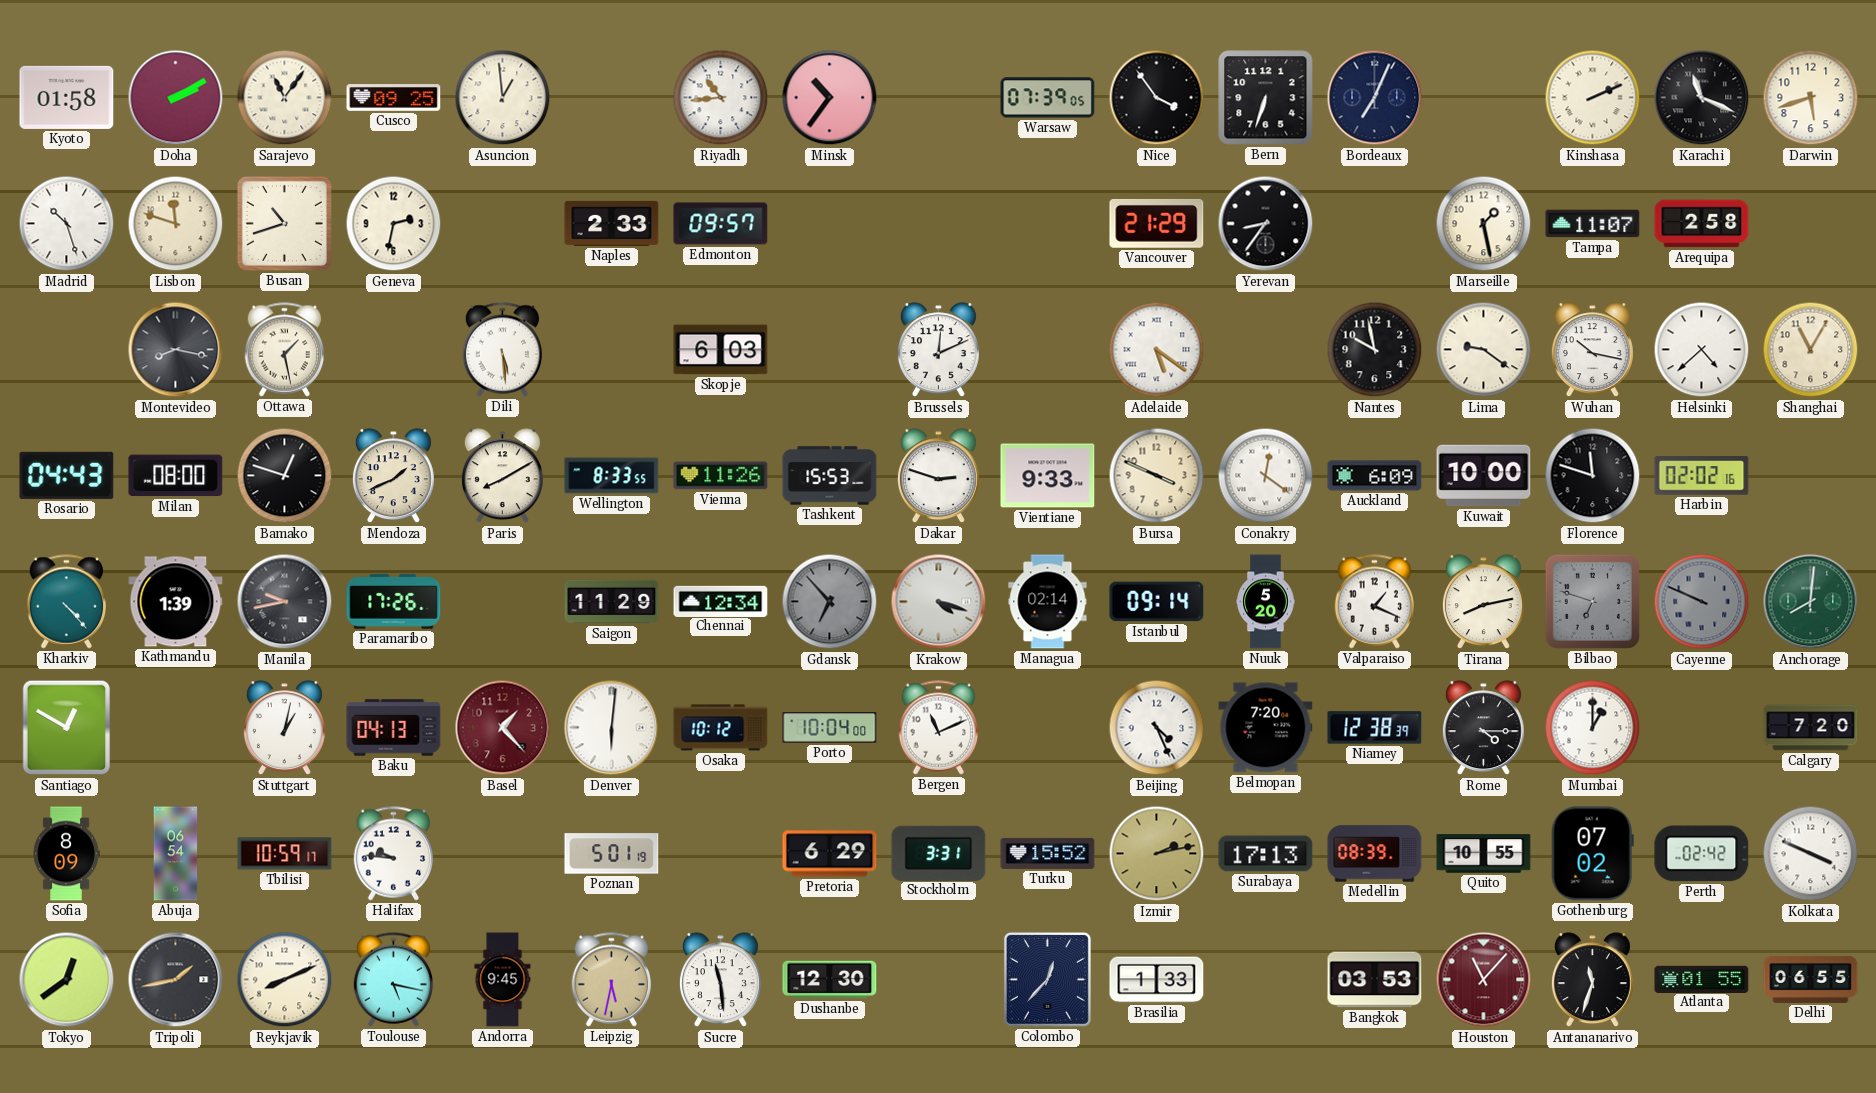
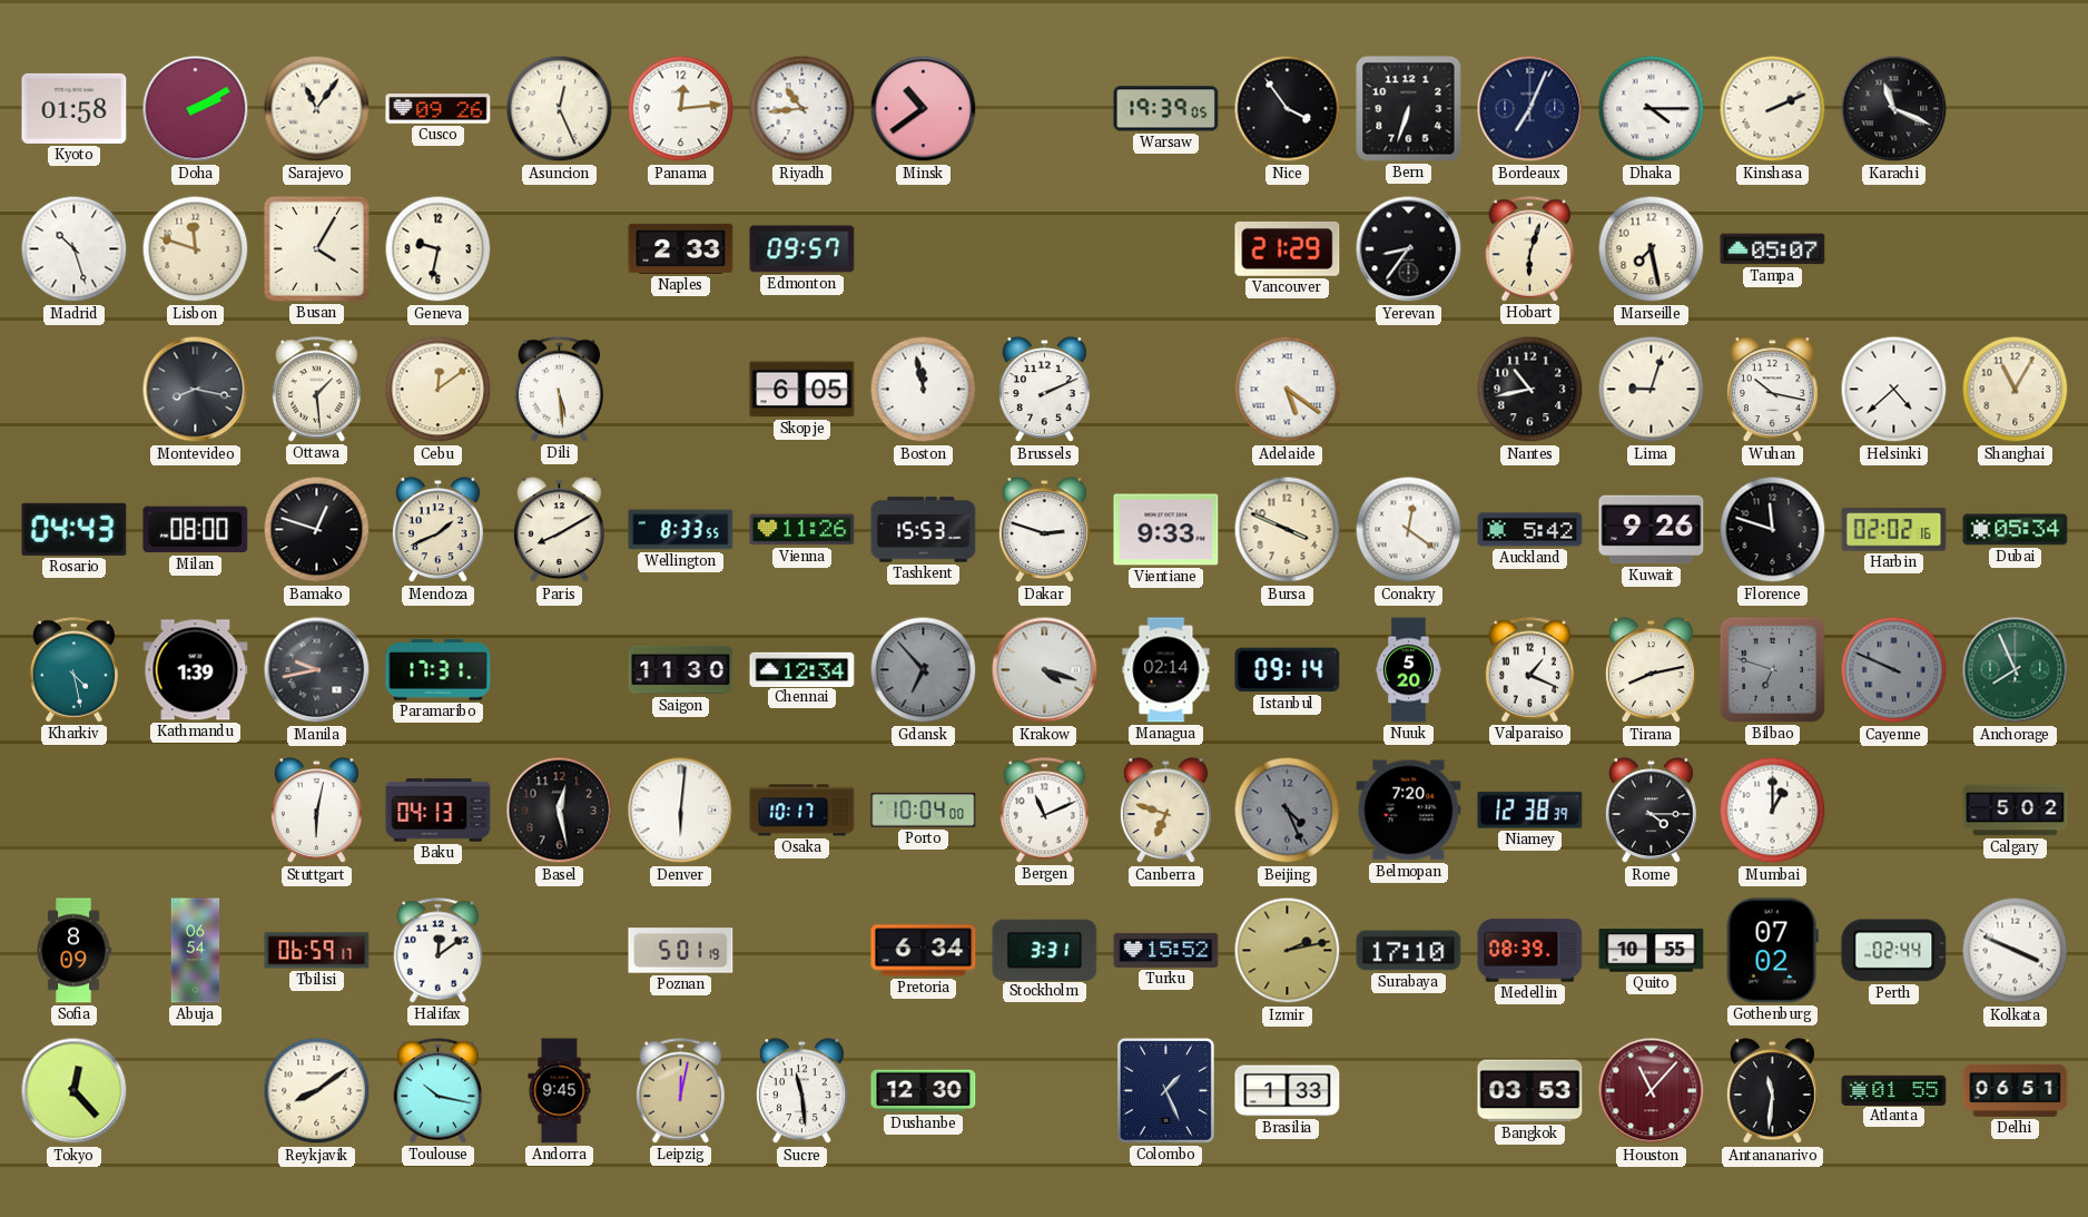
Cusco: 09:25 -> 09:26 (439, 109)
Asuncion: 12:59 -> 12:26 (560, 109)
Panama: none -> 12:14 (681, 109)
Minsk: 10:36 -> 10:39 (924, 109)
Warsaw: 07:39 -> 19:39 (1166, 109)
Dhaka: none -> 4:15 (1652, 109)
Darwin: 5:42 -> none (1811, 98)
Busan: 10:42 -> 4:05 (316, 248)
Geneva: 2:32 -> 9:32 (439, 249)
Hobart: none -> 6:03 (1530, 249)
Marseille: 1:28 -> 7:28 (1652, 249)
Tampa: 11:07 -> 05:07 (1773, 249)
Arequipa: 2:58 -> none (1702, 224)
Ottawa: 1:28 -> 1:29 (317, 390)
Cebu: none -> 12:09 (439, 390)
Skopje: 6:03 -> 6:05 (802, 390)
Boston: none -> 11:58 (924, 390)
Brussels: 12:11 -> 2:11 (1044, 390)
Nantes: 9:58 -> 10:43 (1530, 390)
Lima: 9:21 -> 9:03 (1652, 390)
Auckland: 6:09 -> 5:42 (1530, 530)
Kuwait: 10:00 -> 9:26 (1652, 530)
Dubai: none -> 05:34 (2016, 530)
Kharkiv: 4:23 -> 4:28 (75, 670)
Paramaribo: 17:26 -> 17:31 (439, 670)
Saigon: 11:29 -> 11:30 (681, 670)
Anchorage: 8:01 -> 7:56 (2016, 670)
Santiago: 12:50 -> none (67, 728)
Stuttgart: 1:02 -> 6:02 (316, 811)
Basel: 1:23 -> 12:28 (560, 811)
Basel dial: burgundy -> black (560, 811)
Osaka: 10:12 -> 10:17 (802, 811)
Canberra: none -> 6:48 (1165, 811)
Beijing dial: white -> grey (1288, 811)
Calgary: 7:20 -> 5:02 (2016, 811)
Tbilisi: 10:59 -> 06:59 (317, 951)
Halifax: 9:46 -> 12:09 (439, 951)
Pretoria: 6:29 -> 6:34 (924, 951)
Surabaya: 17:13 -> 17:10 (1409, 951)
Perth: 02:42 -> 02:44 (1894, 951)
Tokyo: 12:39 -> 12:23 (75, 1091)
Tripoli: 1:43 -> none (176, 980)
Reykjavik: 8:11 -> 8:09 (317, 1091)
Toulouse: 5:17 -> 10:17 (439, 1091)
Leipzig: 5:32 -> 12:02 (681, 1091)
Colombo: 12:37 -> 1:26 (1165, 1090)
Antananarivo: 11:33 -> 11:31 (1772, 1091)
Delhi: 06:55 -> 06:51 (2016, 1090)
